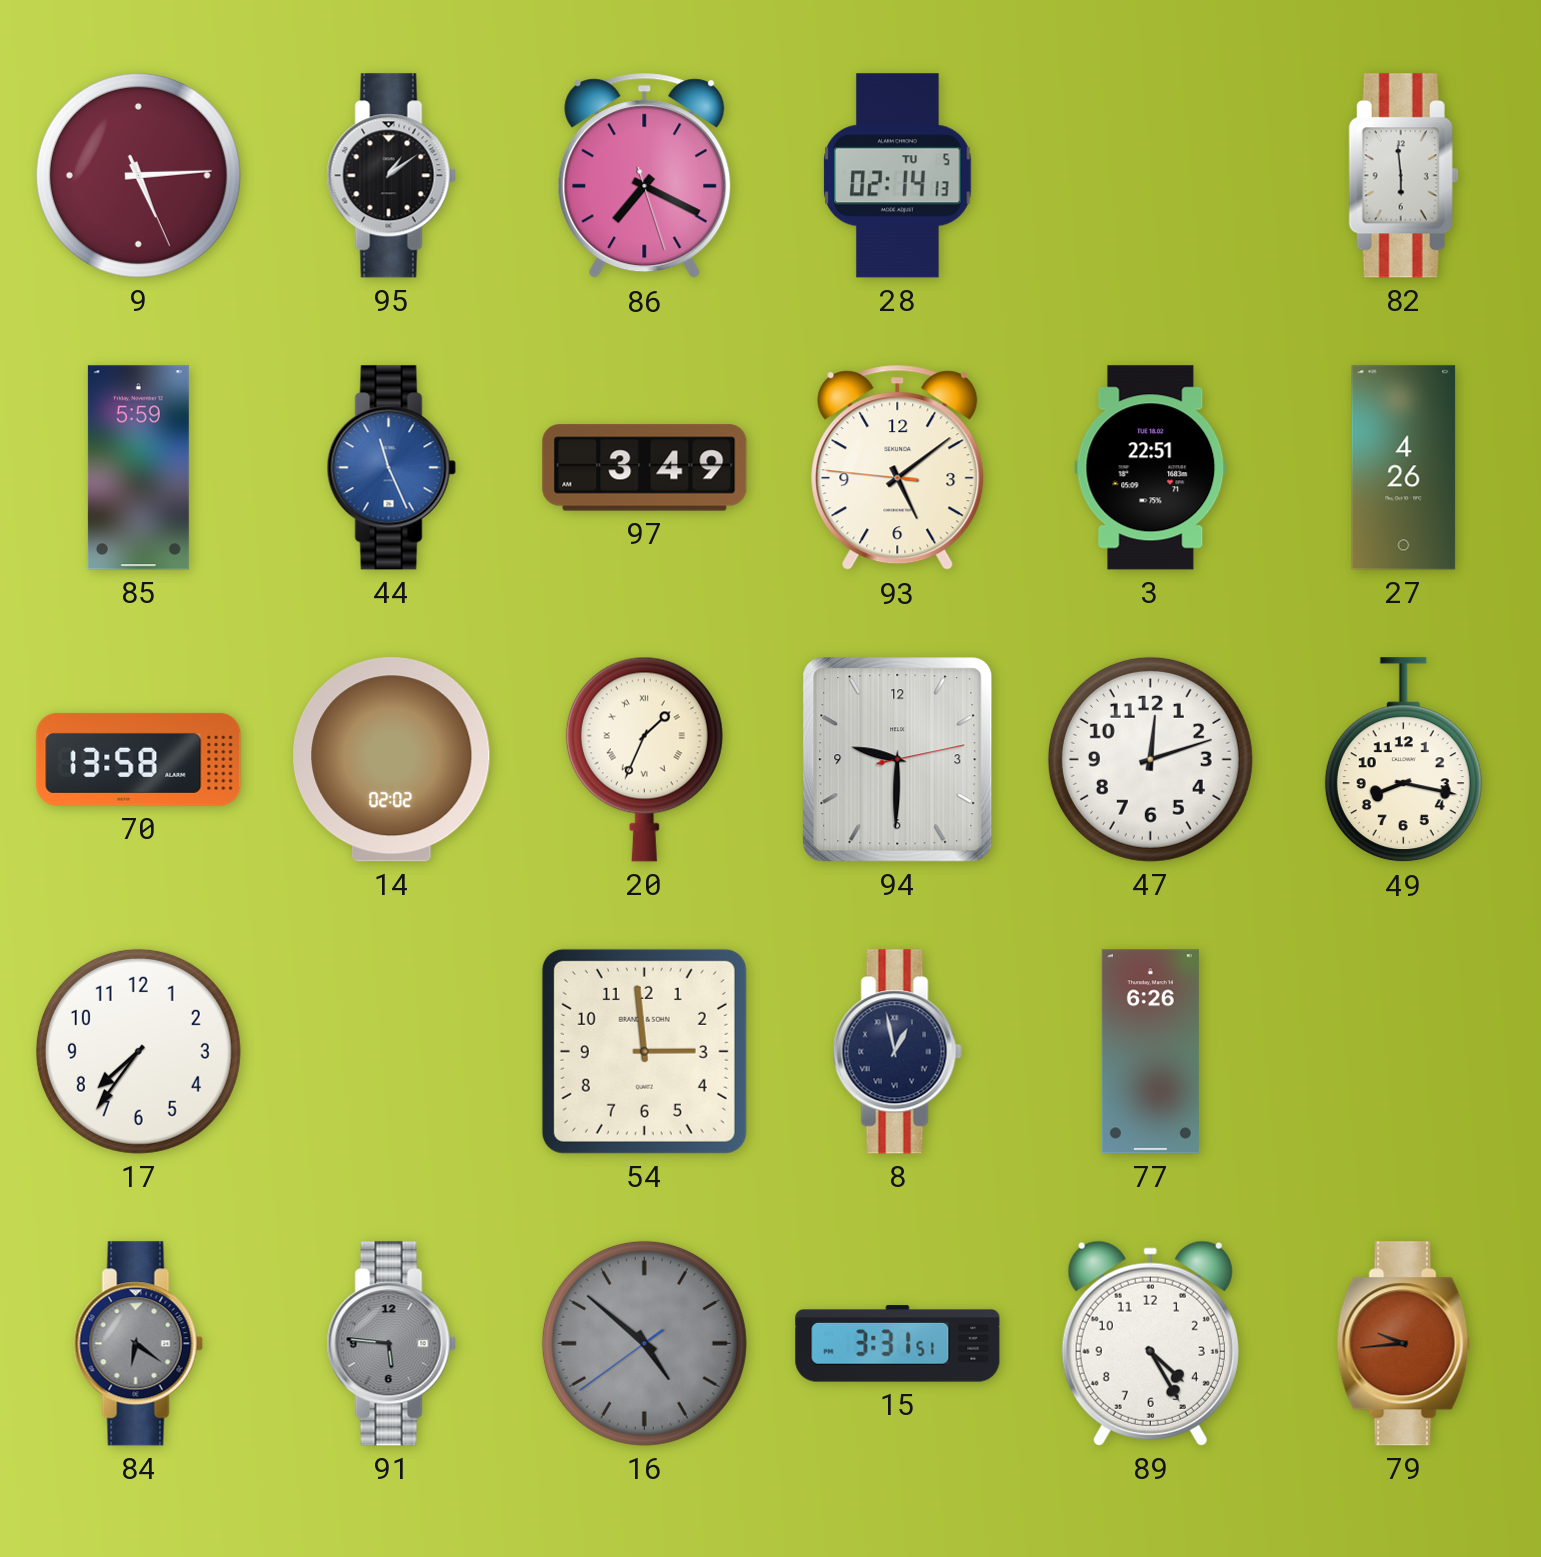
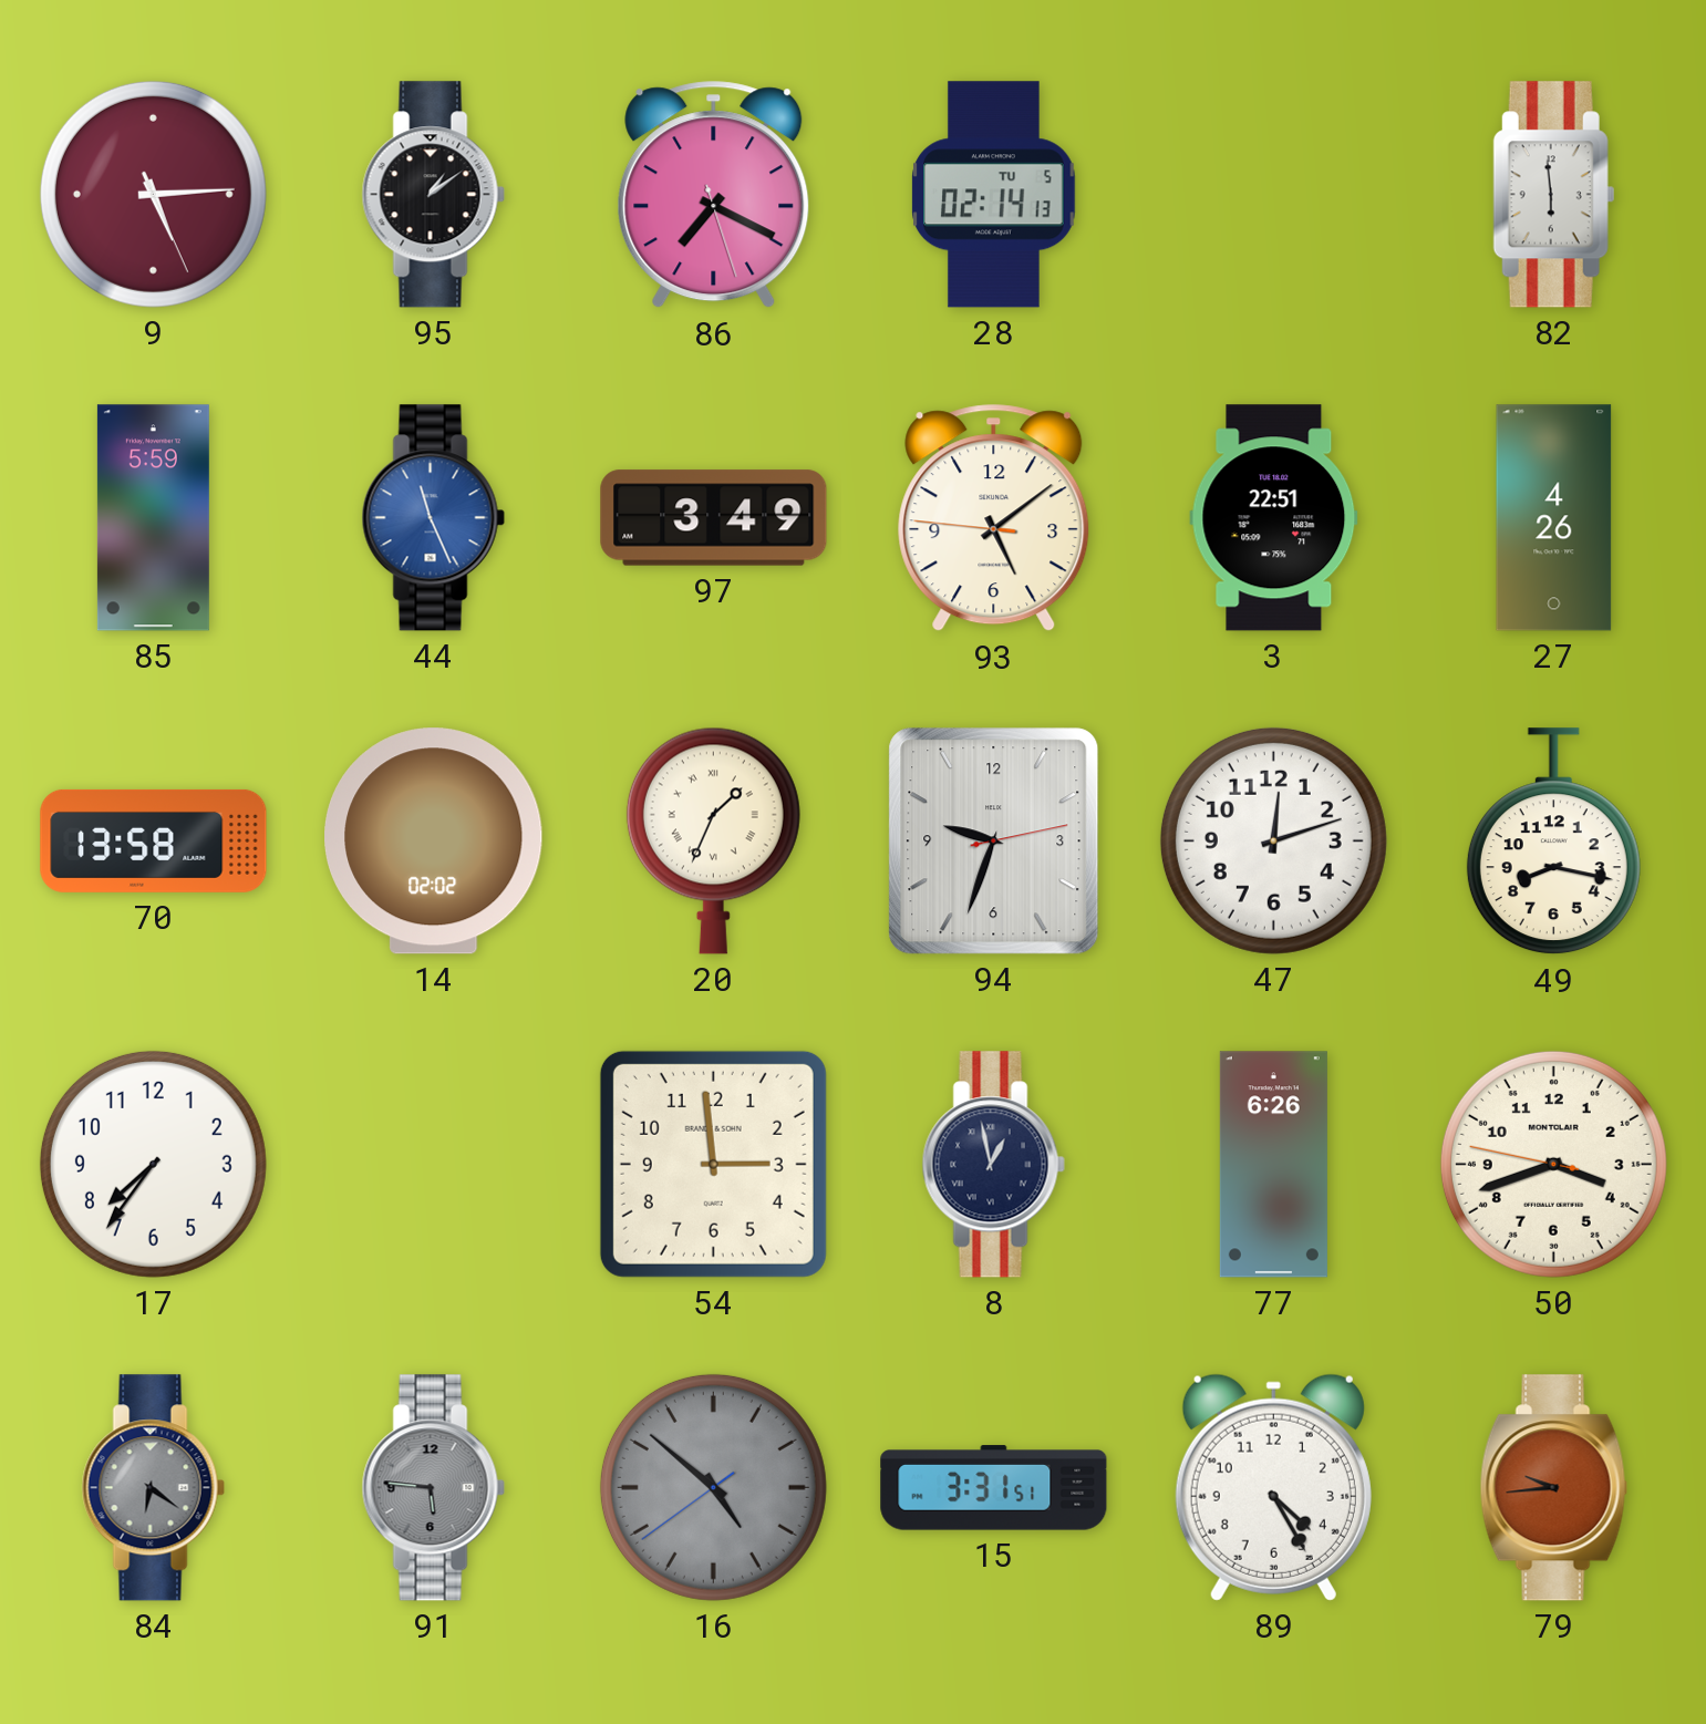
94: 9:30 -> 9:33 (994, 842)
50: none -> 3:41 (1553, 1164)
